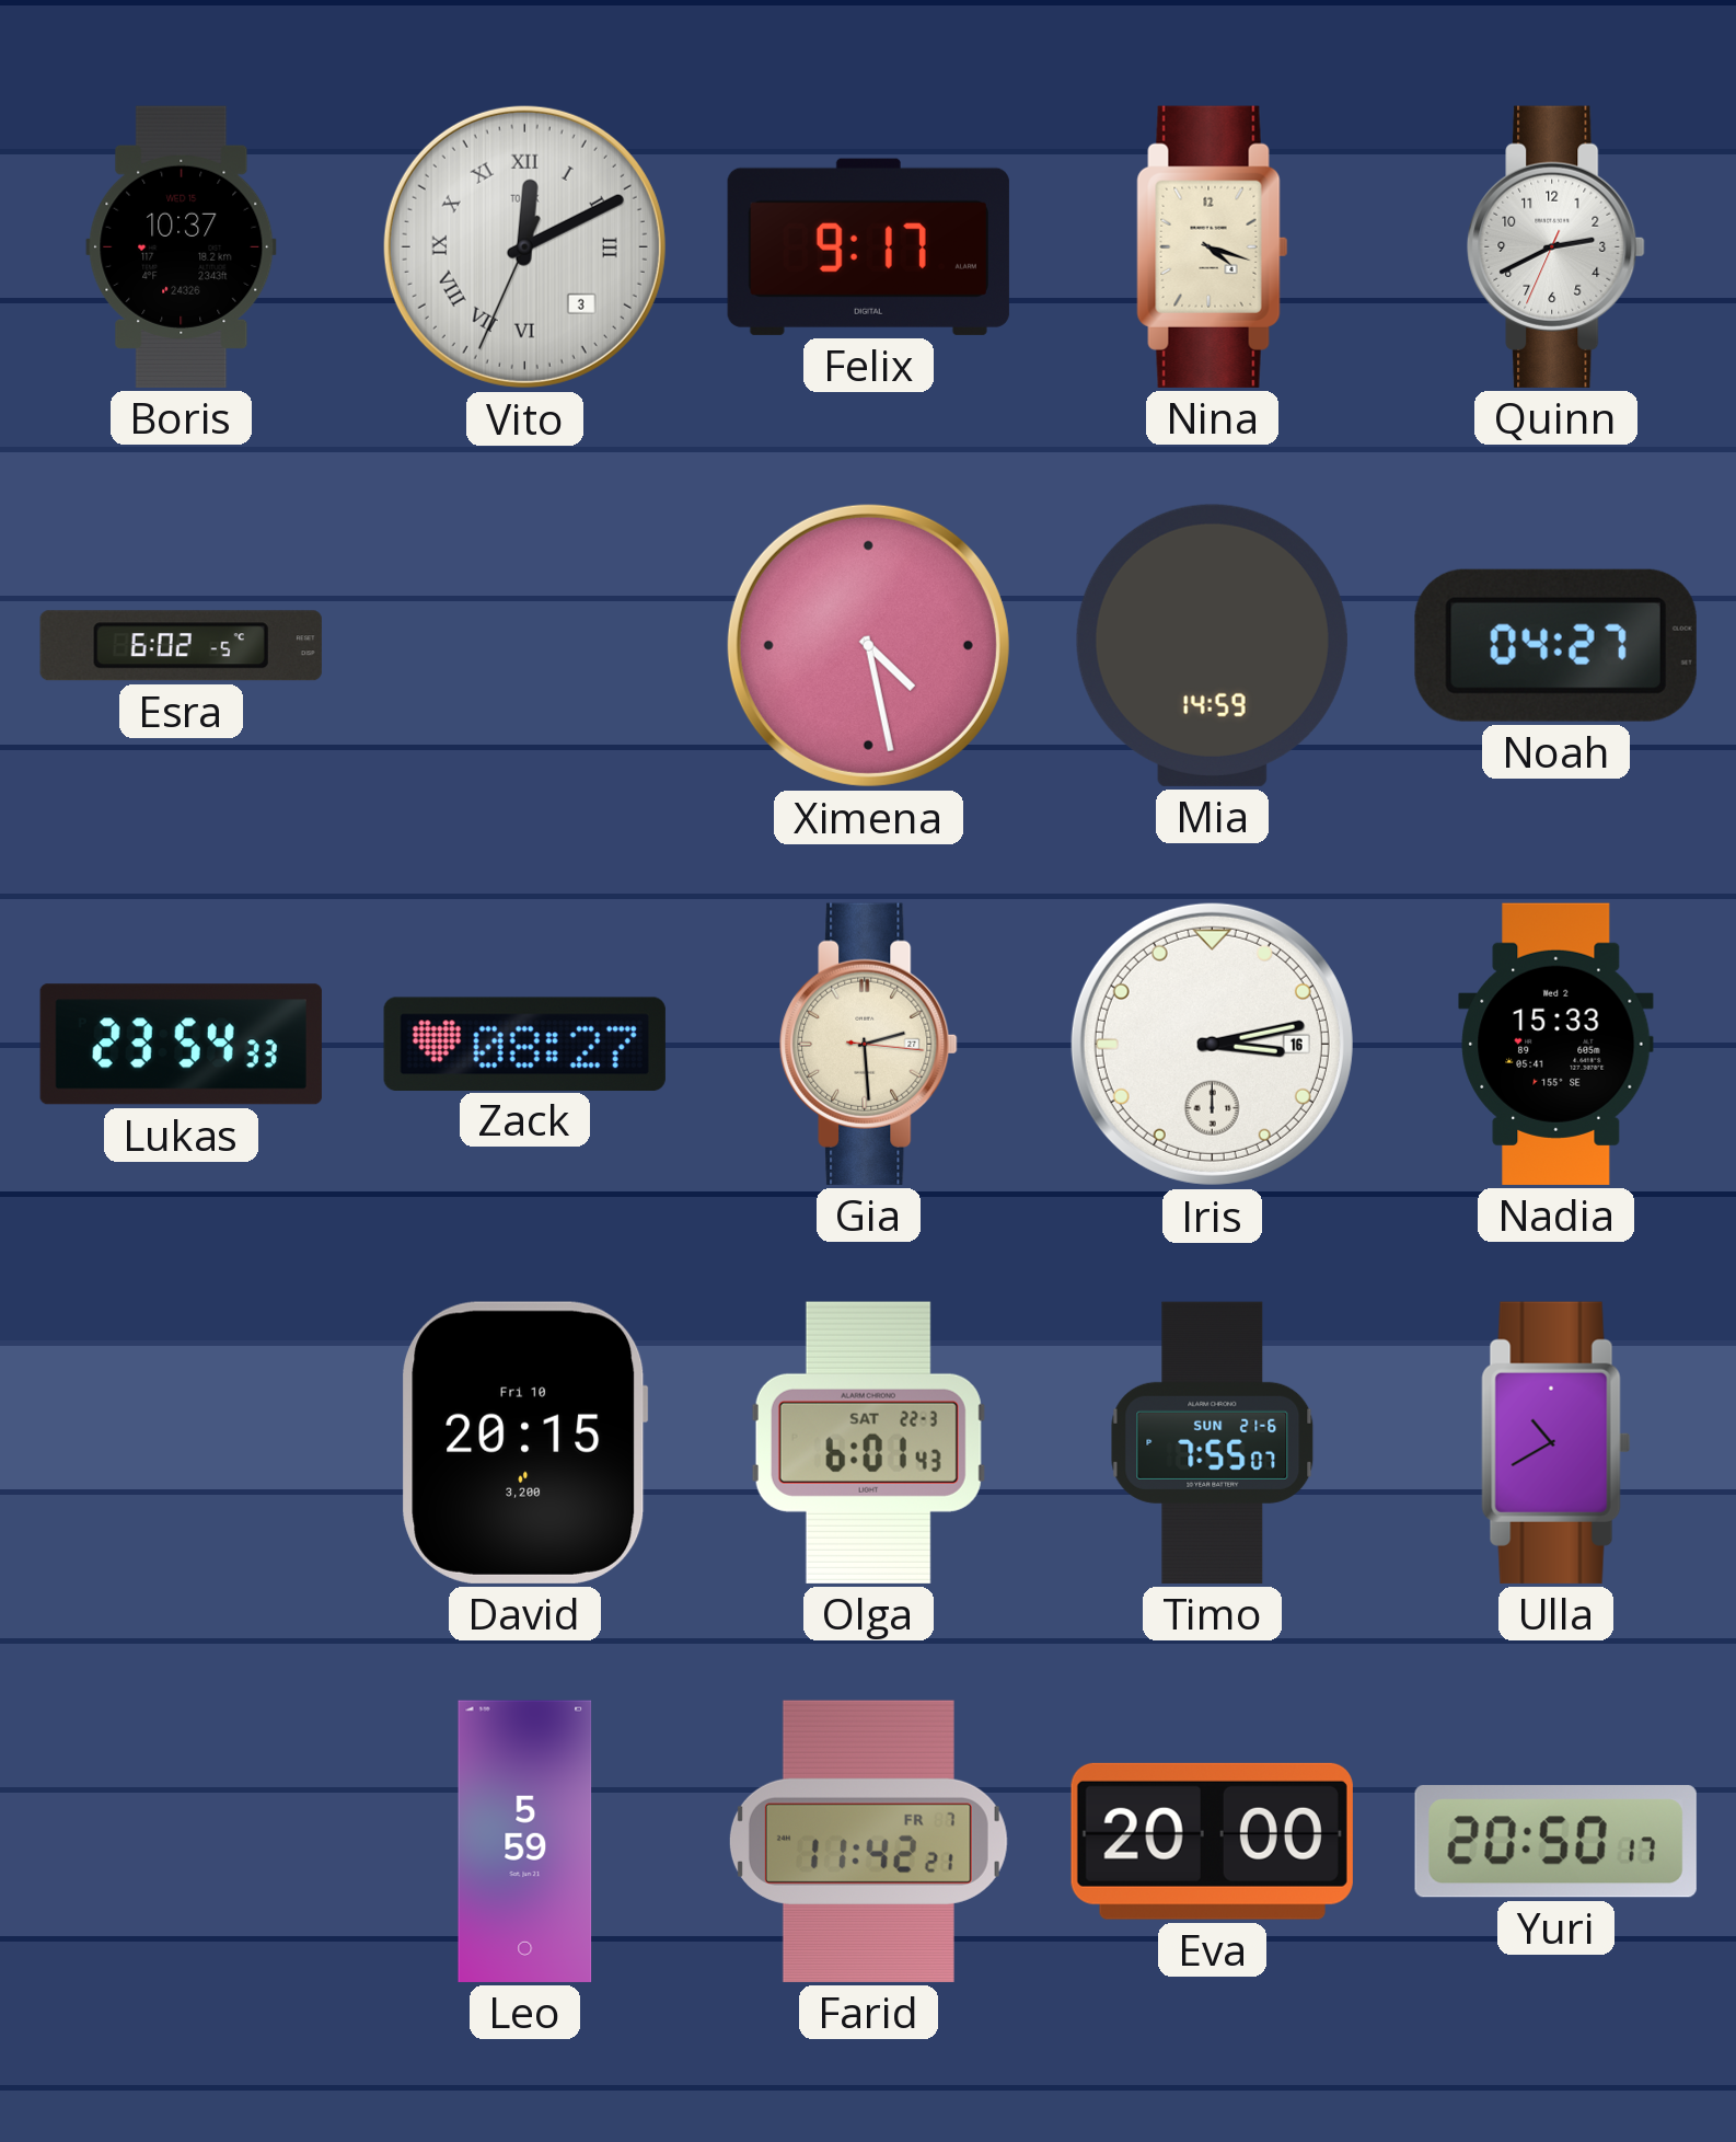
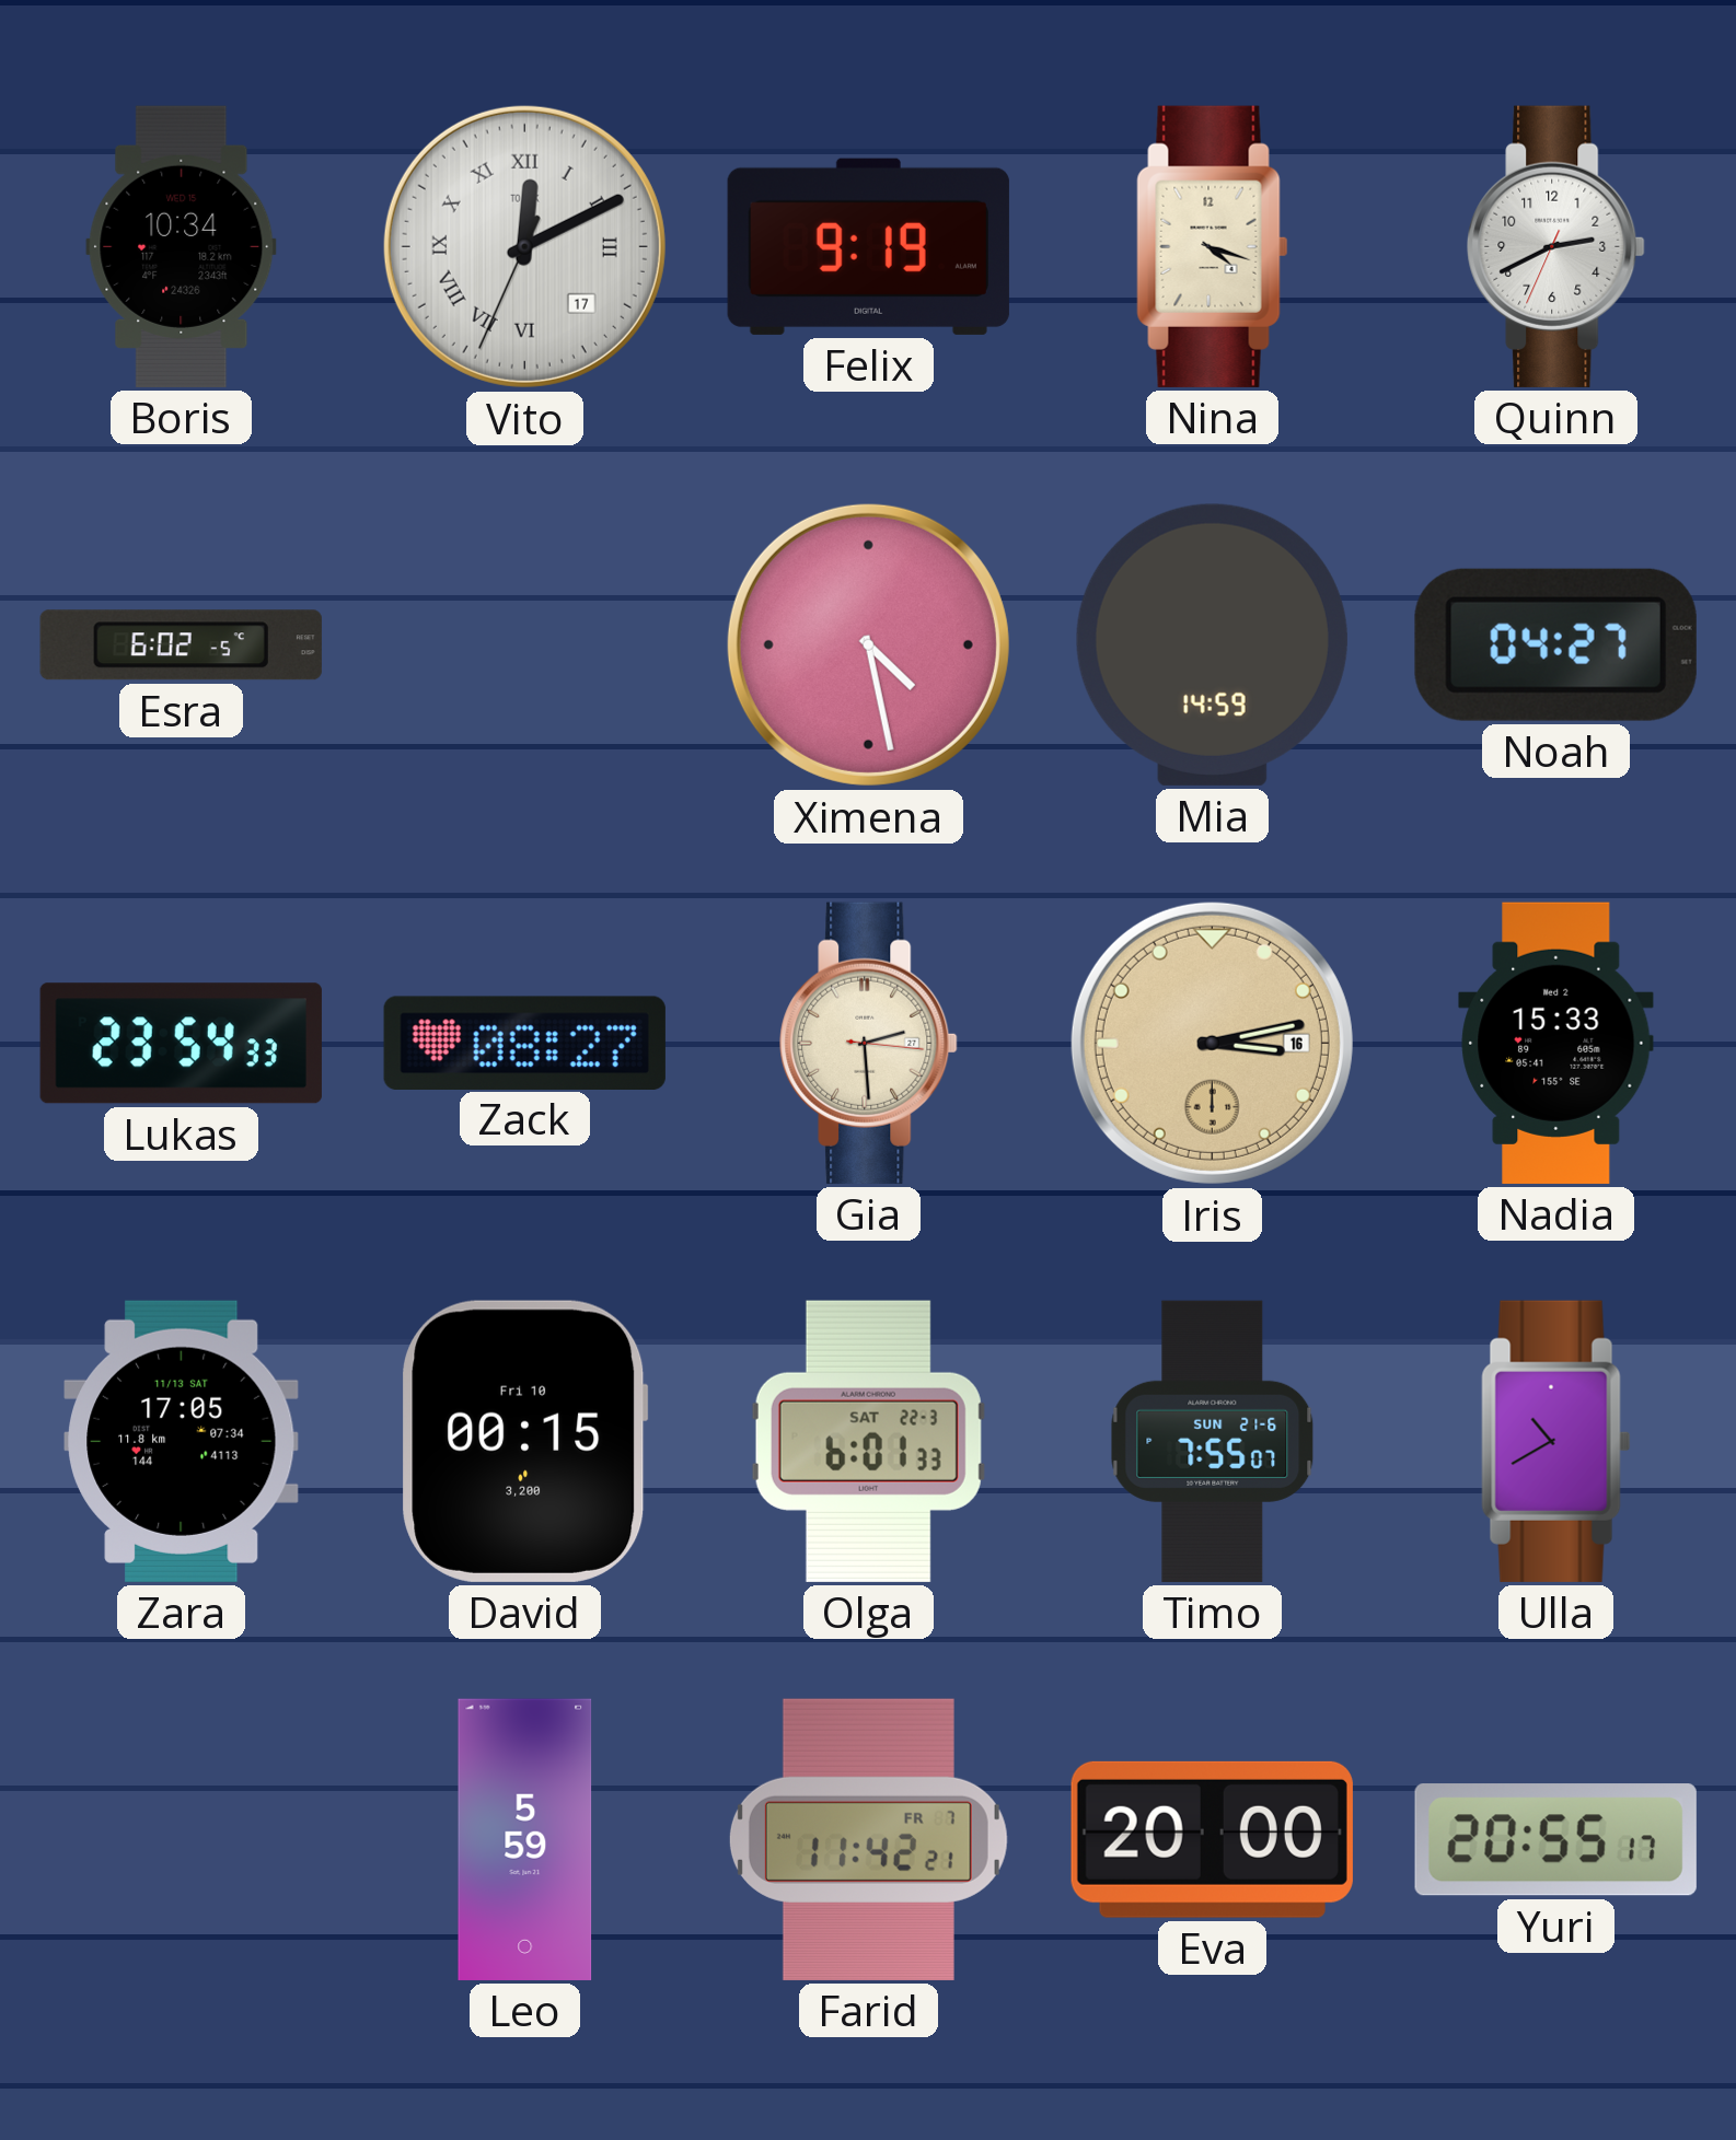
Boris: 10:37 -> 10:34 (182, 246)
Vito date: 3 -> 17 (524, 246)
Felix: 9:17 -> 9:19 (868, 246)
Iris dial: white -> champagne (1212, 1043)
Zara: none -> 17:05 (182, 1441)
David: 20:15 -> 00:15 (525, 1441)
Olga: 6:01:43 -> 6:01:33 (868, 1441)
Yuri: 20:50 -> 20:55 (1555, 1840)
